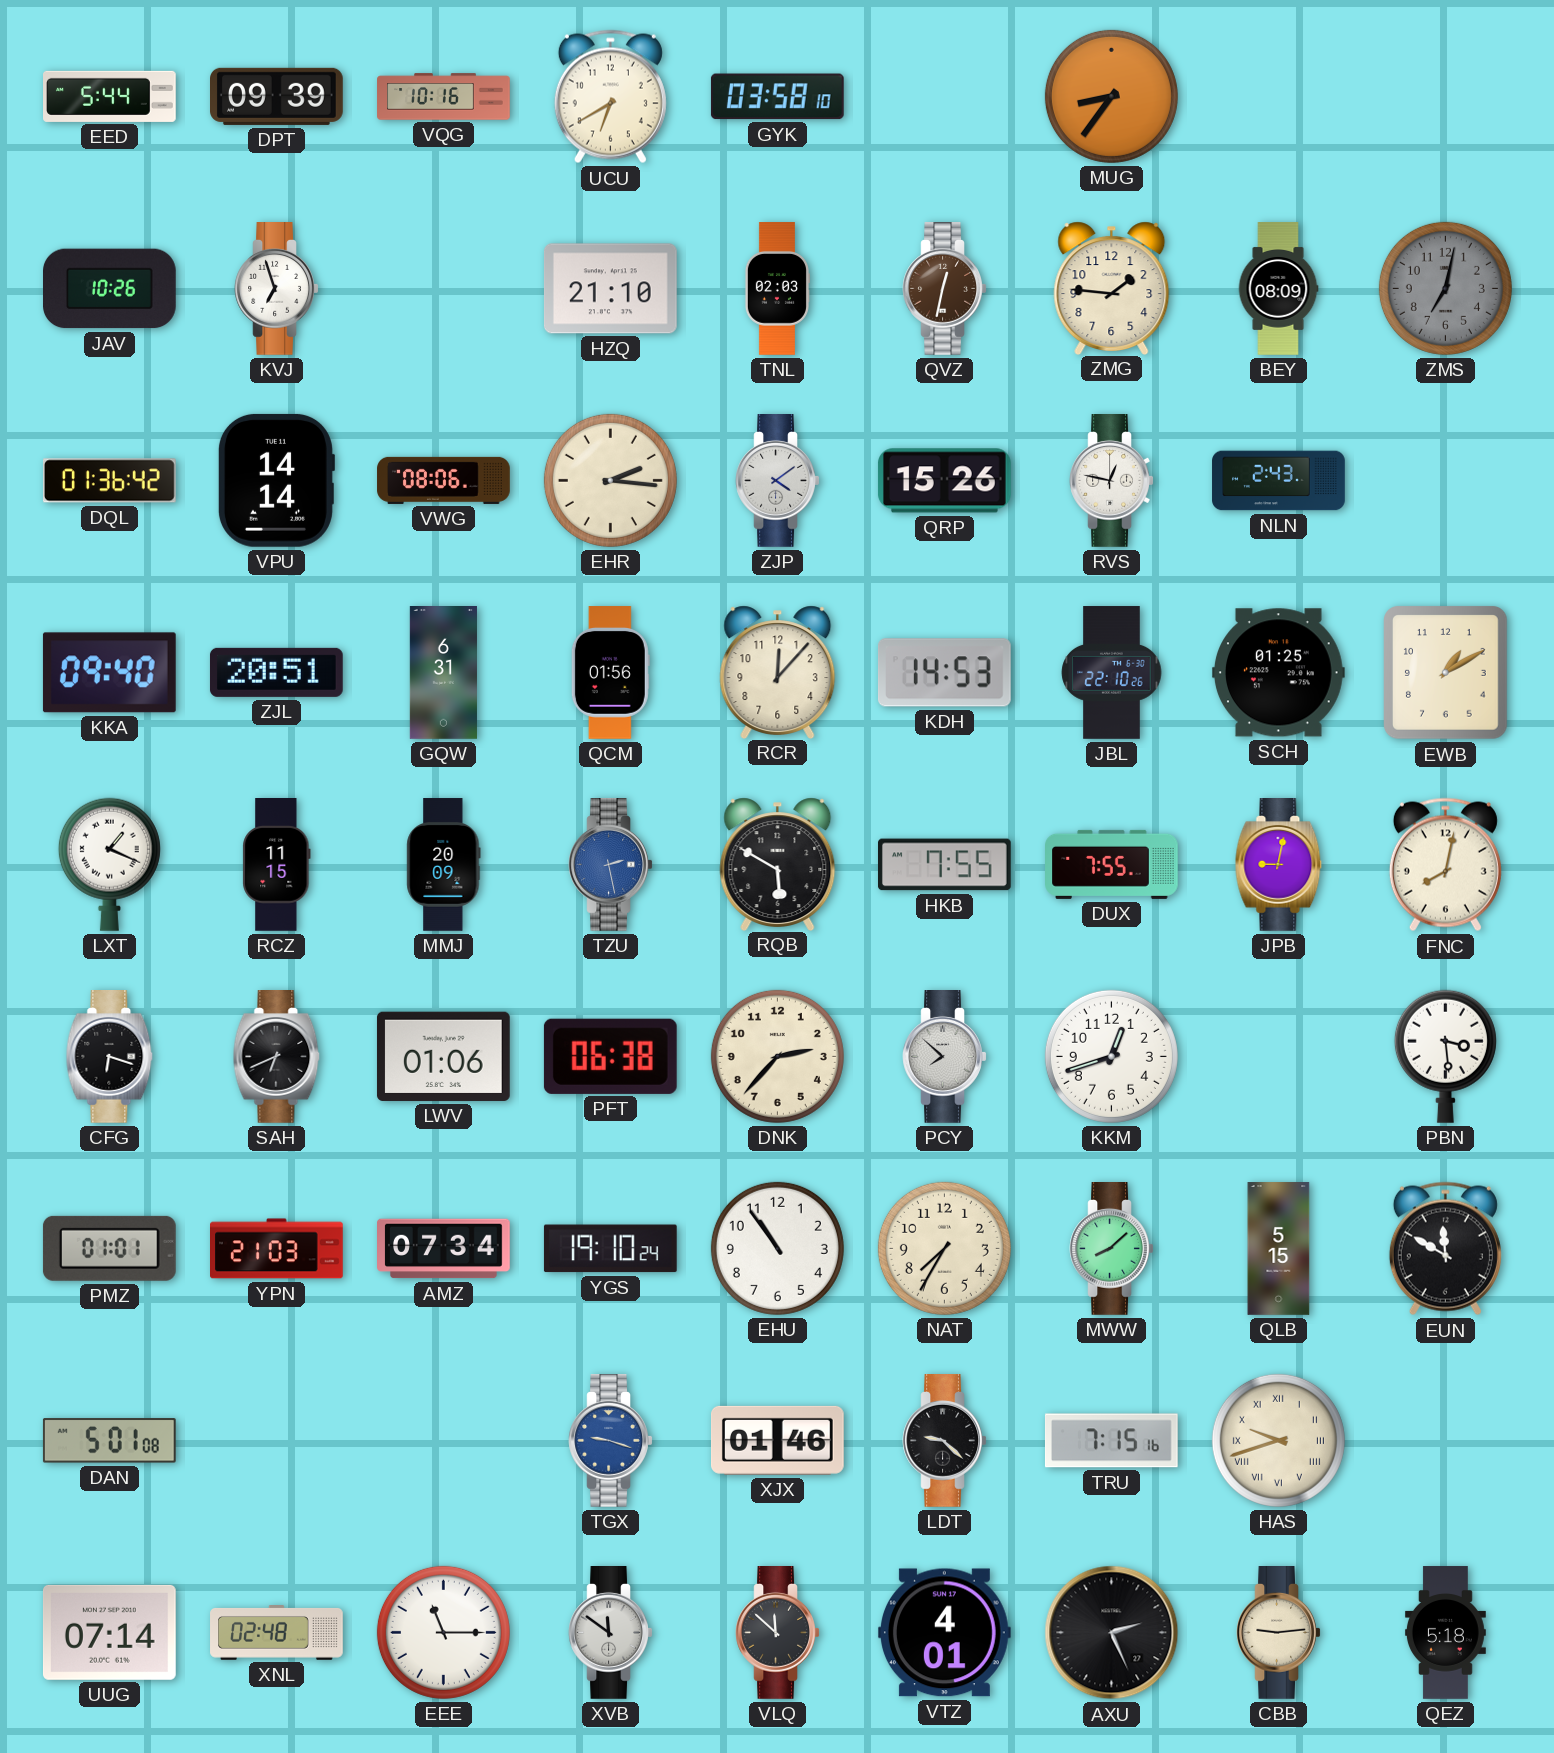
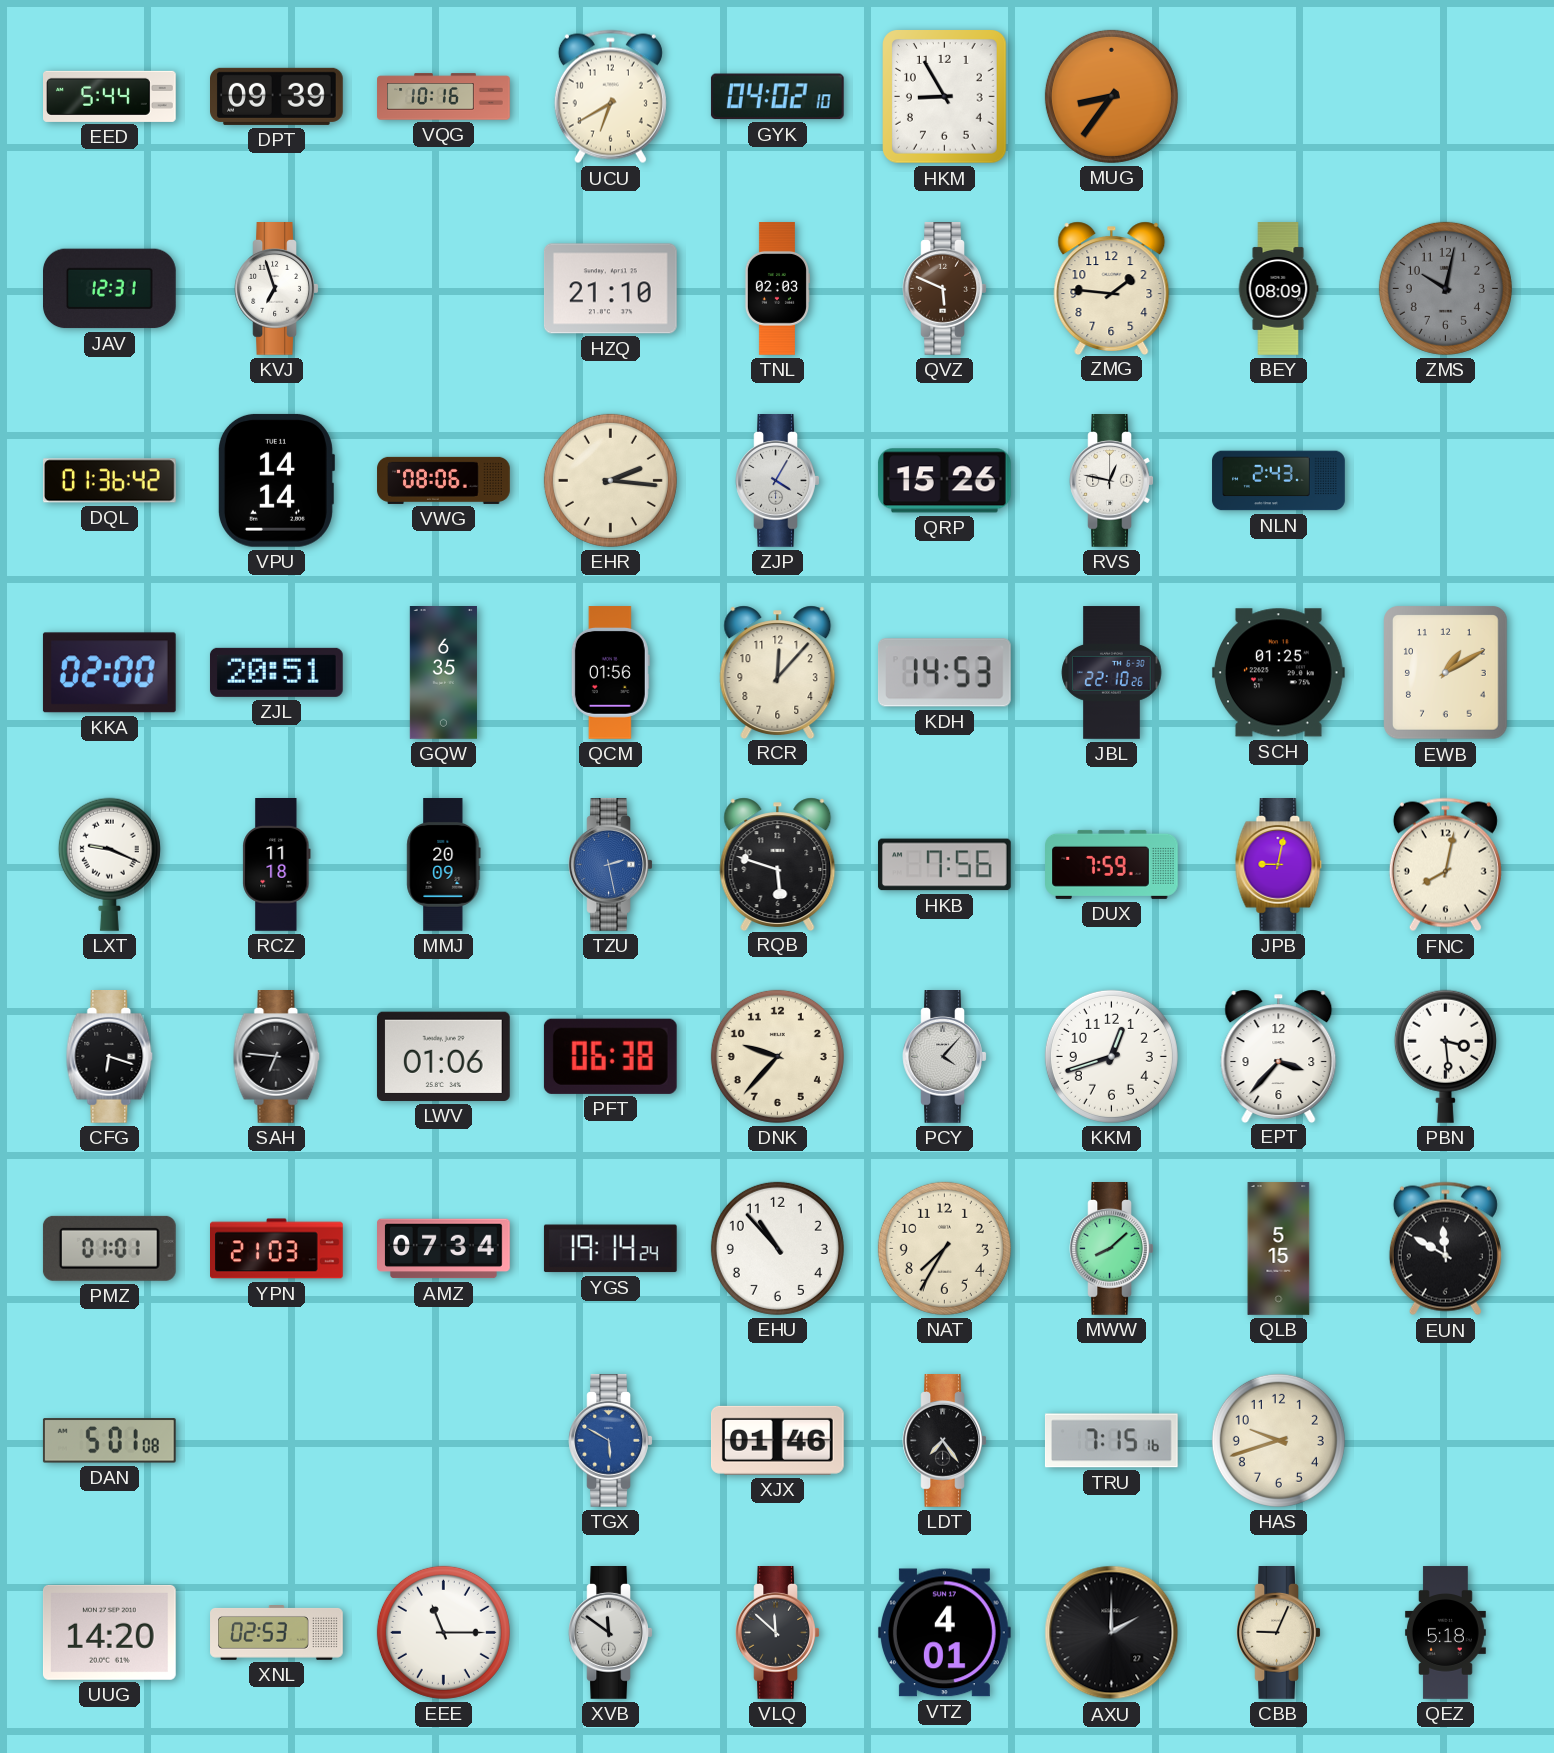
GYK: 03:58 -> 04:02 (777, 97)
HKM: none -> 8:55 (945, 97)
JAV: 10:26 -> 12:31 (110, 289)
QVZ: 12:32 -> 5:49 (945, 289)
ZMS: 7:02 -> 10:02 (1445, 288)
ZJP: 4:09 -> 4:05 (778, 481)
KKA: 09:40 -> 02:00 (109, 673)
GQW: 6:31 -> 6:35 (443, 673)
LXT: 1:19 -> 9:19 (109, 864)
RCZ: 11:15 -> 11:18 (277, 865)
RQB: 5:50 -> 5:48 (778, 864)
HKB: 7:55 -> 7:56 (945, 865)
DUX: 7:55 -> 7:59 (1112, 864)
SAH: 6:41 -> 6:46 (277, 1057)
DNK: 2:37 -> 9:37 (777, 1056)
PCY: 7:52 -> 4:07 (945, 1057)
EPT: none -> 3:37 (1279, 1056)
YGS: 19:10 -> 19:14 (610, 1249)
EHU: 10:54 -> 10:53 (777, 1248)
TGX: 9:18 -> 5:50 (611, 1441)
LDT: 9:22 -> 7:24 (945, 1441)
HAS numerals: Roman -> Arabic (1278, 1440)
UUG: 07:14 -> 14:20 (109, 1632)
XNL: 02:48 -> 02:53 (277, 1633)
AXU: 2:26 -> 2:00 (1112, 1633)
CBB: 9:14 -> 9:04 (1279, 1633)
